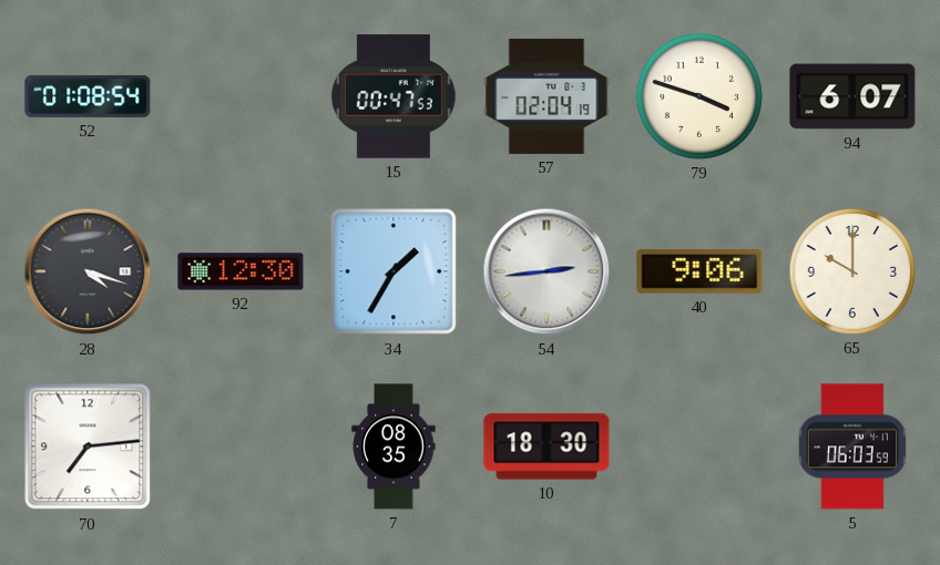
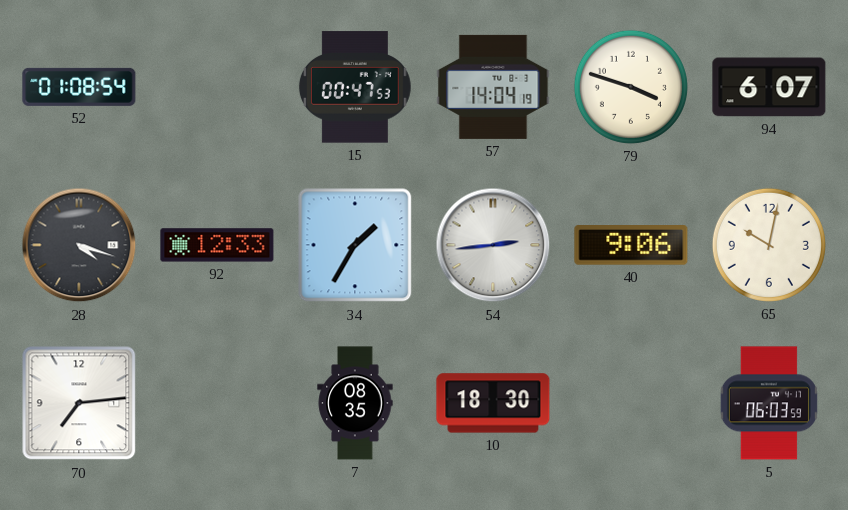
57: 02:04 -> 14:04 (493, 87)
92: 12:30 -> 12:33 (217, 245)
65: 10:00 -> 10:02 (769, 245)
